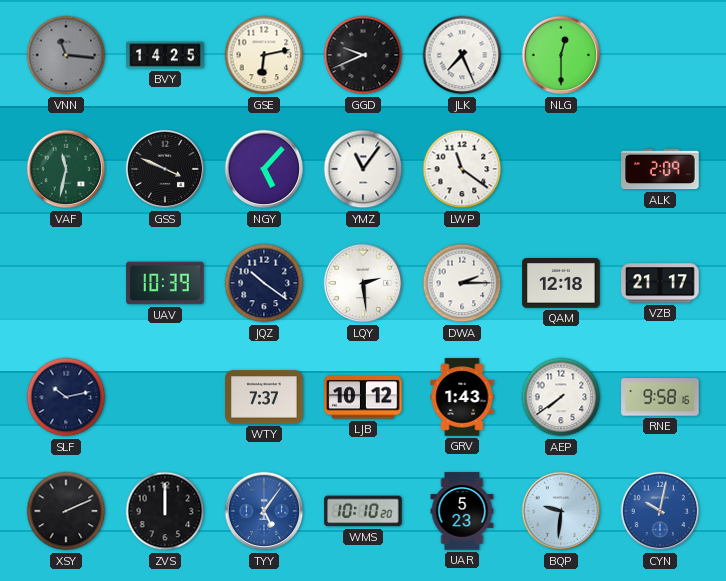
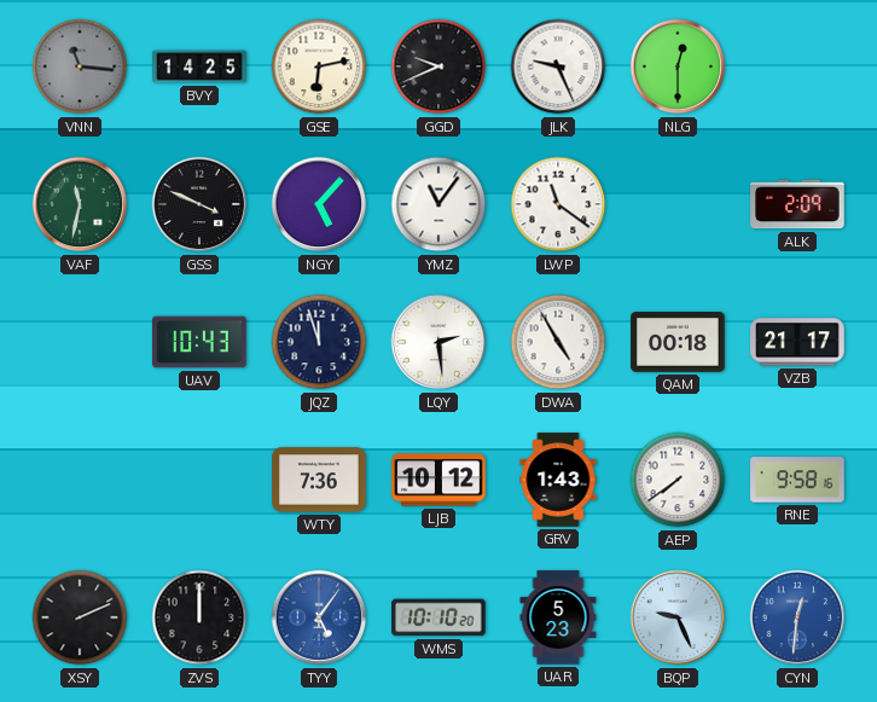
JLK: 7:26 -> 9:26 (558, 66)
UAV: 10:39 -> 10:43 (199, 342)
JQZ: 10:21 -> 11:57 (319, 342)
DWA: 2:15 -> 4:55 (558, 342)
QAM: 12:18 -> 00:18 (678, 343)
SLF: 10:13 -> none (66, 397)
WTY: 7:37 -> 7:36 (319, 480)
BQP: 9:31 -> 9:26 (678, 617)
CYN: 10:02 -> 12:31 (797, 617)
